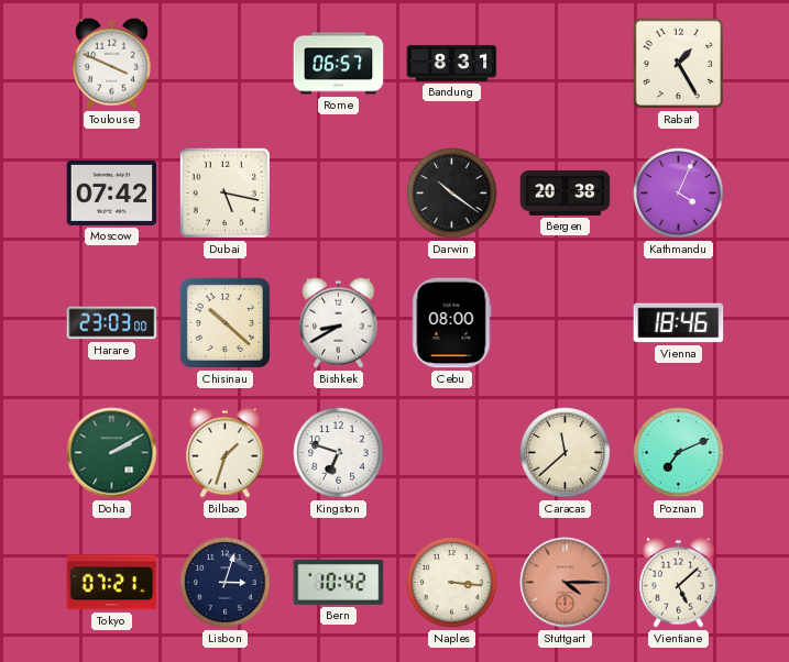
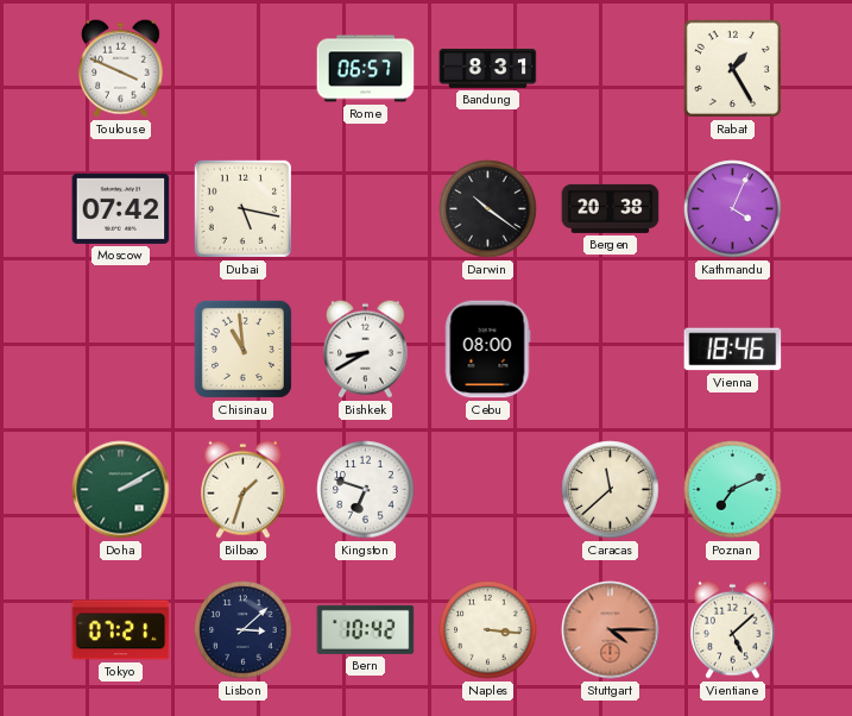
Harare: 23:03 -> none (112, 323)
Chisinau: 10:22 -> 10:59 (242, 348)
Lisbon: 3:03 -> 3:08 (244, 630)
